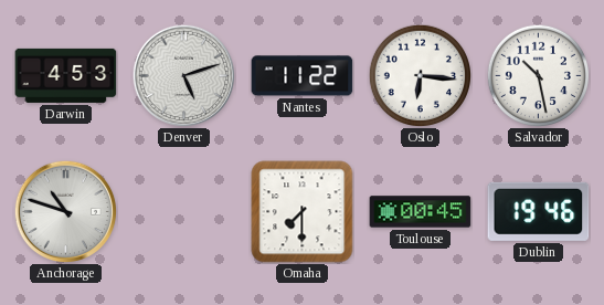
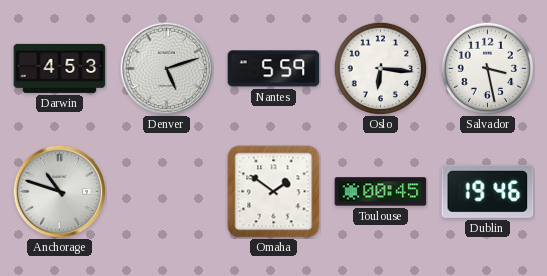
Nantes: 11:22 -> 5:59 (274, 69)
Salvador: 10:28 -> 3:28 (487, 68)
Omaha: 7:30 -> 1:51 (274, 192)
